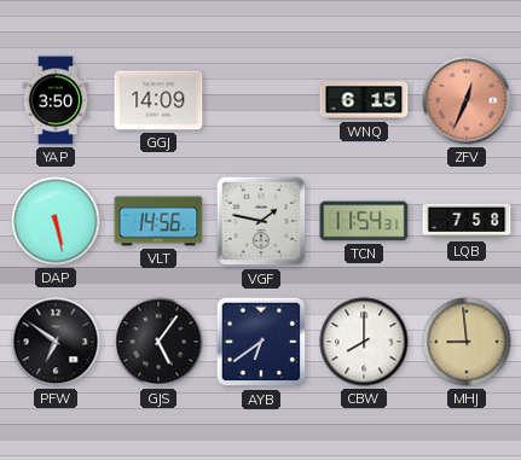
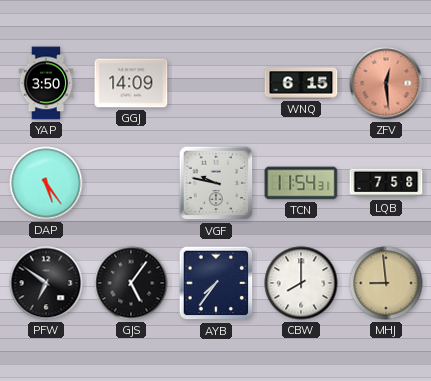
ZFV: 12:34 -> 12:29 (386, 83)
DAP: 5:28 -> 5:24 (46, 183)
VLT: 14:56 -> none (158, 221)
VGF: 1:47 -> 9:47 (216, 183)
AYB: 6:39 -> 7:36 (216, 283)
